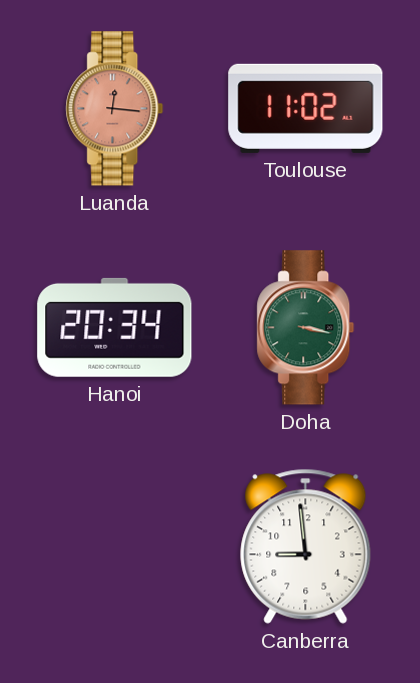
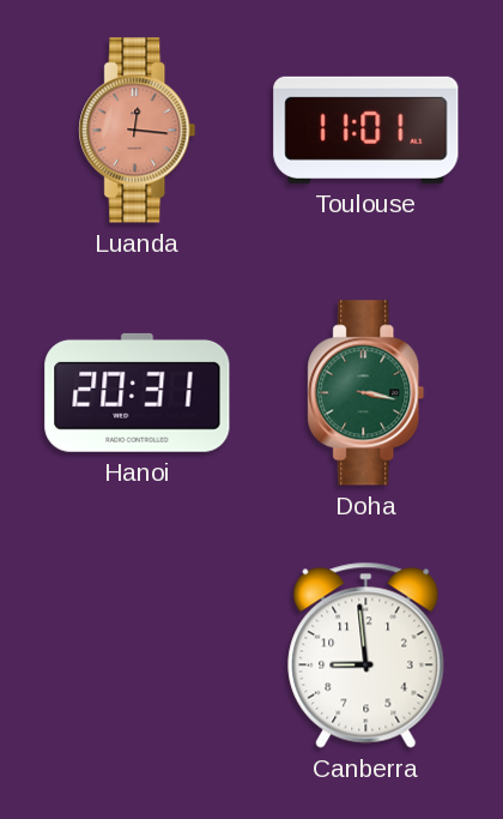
Toulouse: 11:02 -> 11:01 (366, 130)
Hanoi: 20:34 -> 20:31 (138, 392)
